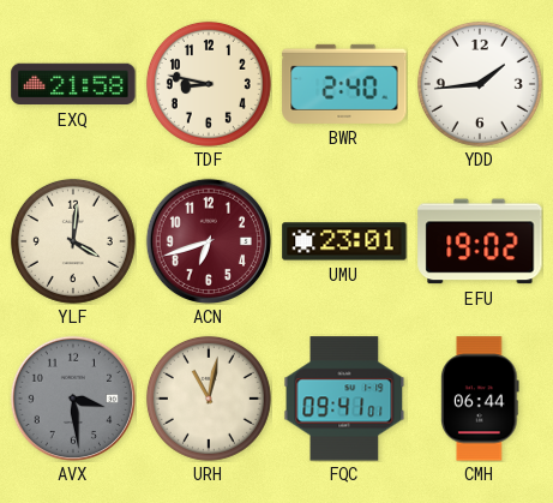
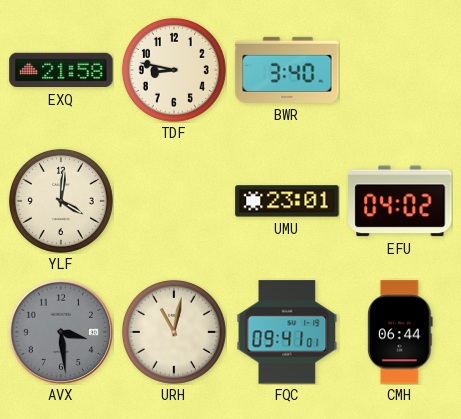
BWR: 2:40 -> 3:40 (287, 70)
YDD: 1:44 -> none (480, 84)
ACN: 6:42 -> none (208, 240)
EFU: 19:02 -> 04:02 (400, 201)
